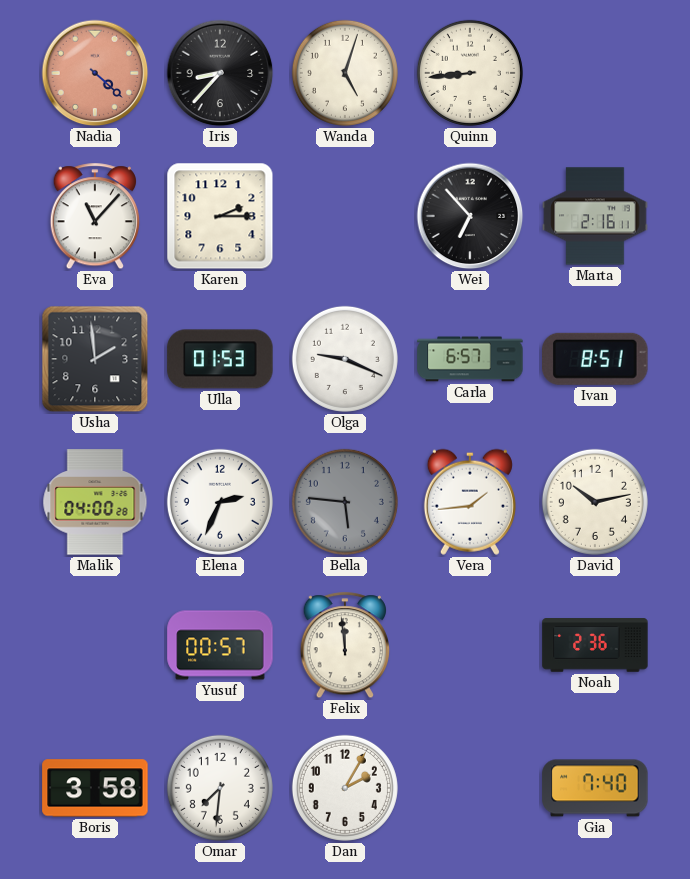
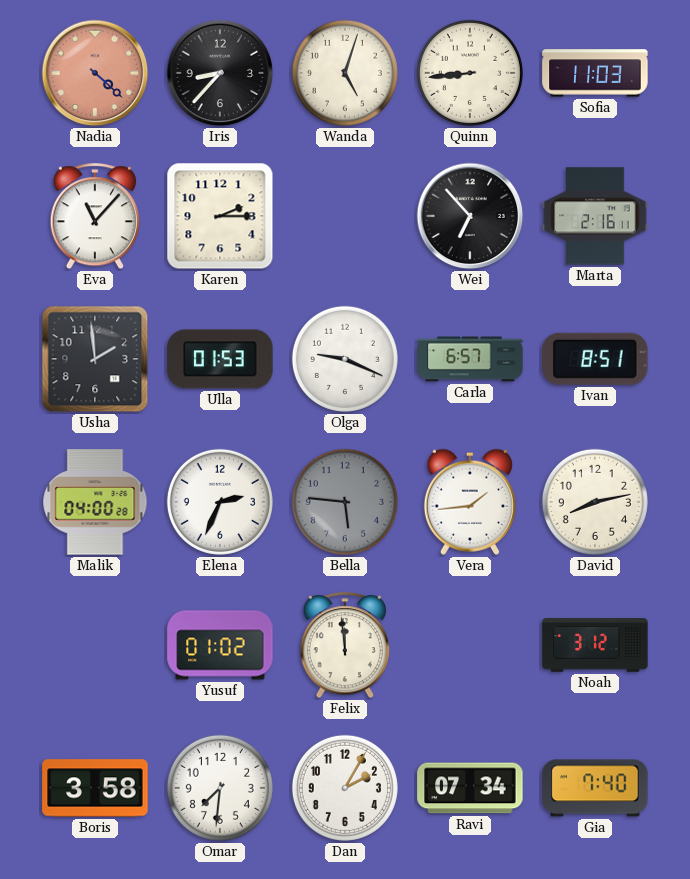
Sofia: none -> 11:03 (595, 73)
David: 10:13 -> 8:13 (595, 502)
Yusuf: 00:57 -> 01:02 (220, 645)
Noah: 2:36 -> 3:12 (595, 645)
Ravi: none -> 07:34 (470, 788)
